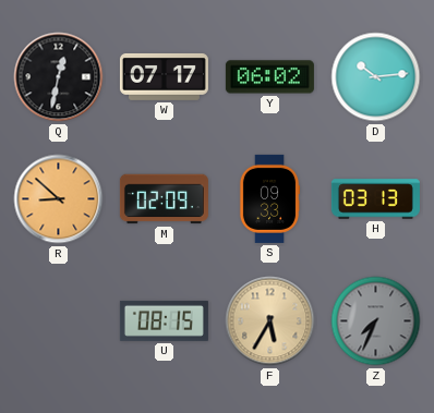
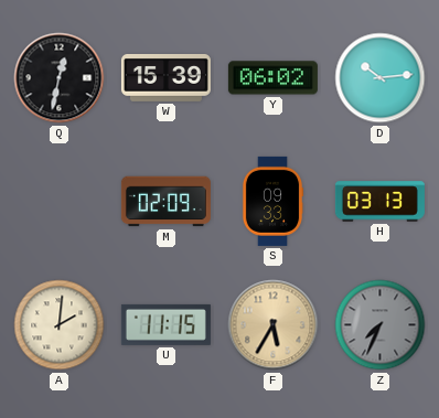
W: 07:17 -> 15:39 (165, 77)
R: 8:52 -> none (59, 199)
A: none -> 2:01 (60, 325)
U: 08:15 -> 11:15 (165, 324)
